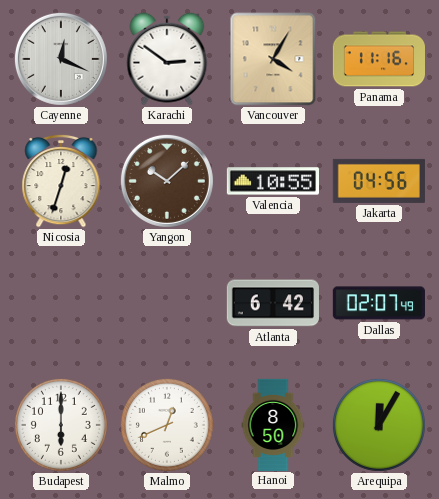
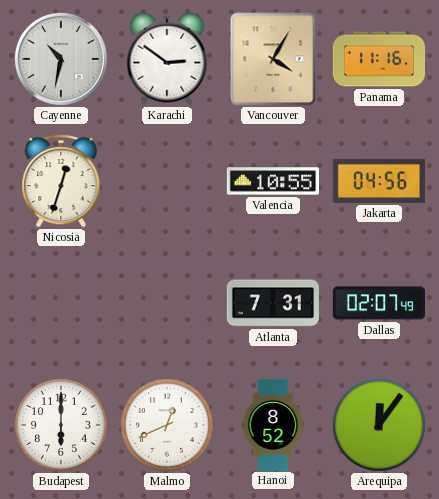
Cayenne: 12:19 -> 10:32 (61, 59)
Yangon: 10:08 -> none (167, 181)
Atlanta: 6:42 -> 7:31 (273, 303)
Hanoi: 8:50 -> 8:52 (273, 424)
Arequipa: 12:05 -> 12:06 (379, 425)
